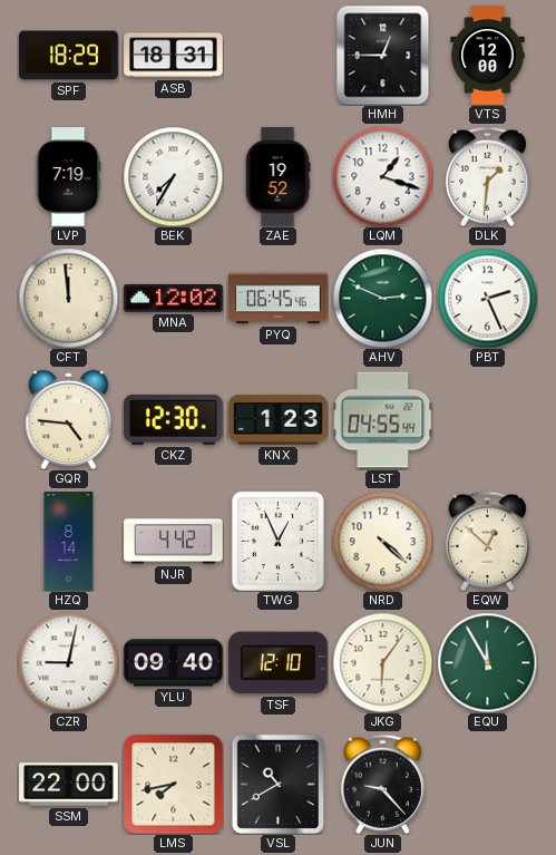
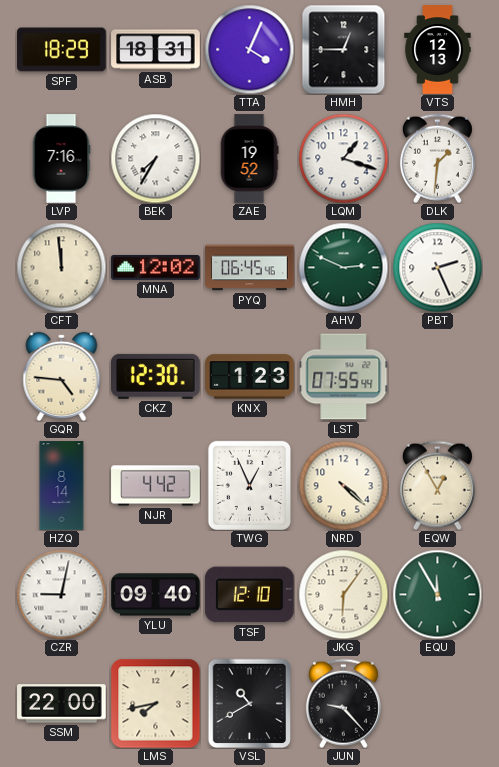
TTA: none -> 4:04 (249, 49)
VTS: 12:00 -> 12:13 (438, 50)
LVP: 7:19 -> 7:16 (61, 159)
LST: 04:55 -> 07:55 (343, 377)
EQW: 12:52 -> 12:55 (437, 485)
